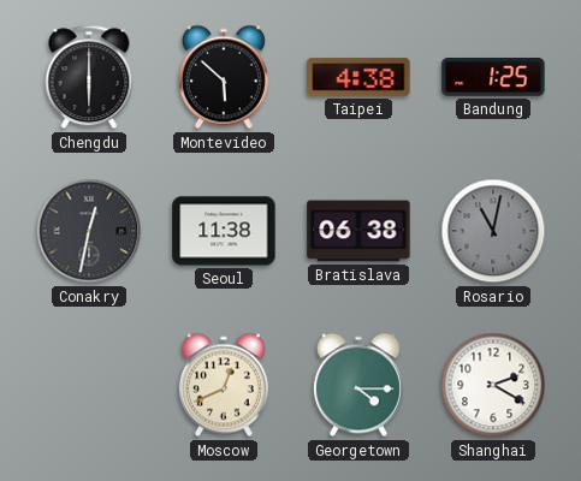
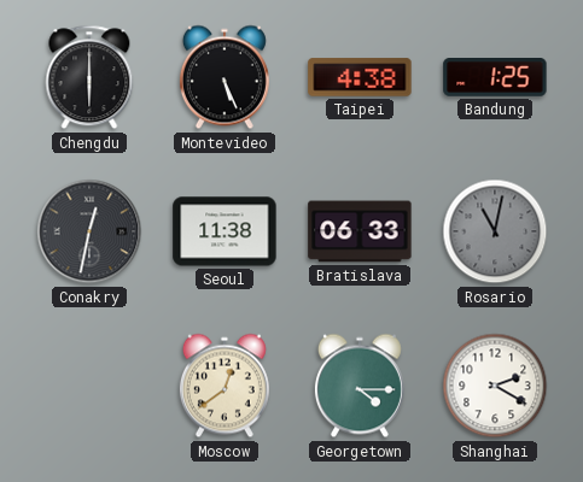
Montevideo: 5:52 -> 5:26 (225, 77)
Bratislava: 06:38 -> 06:33 (360, 231)
Moscow: 12:41 -> 12:39 (225, 386)
